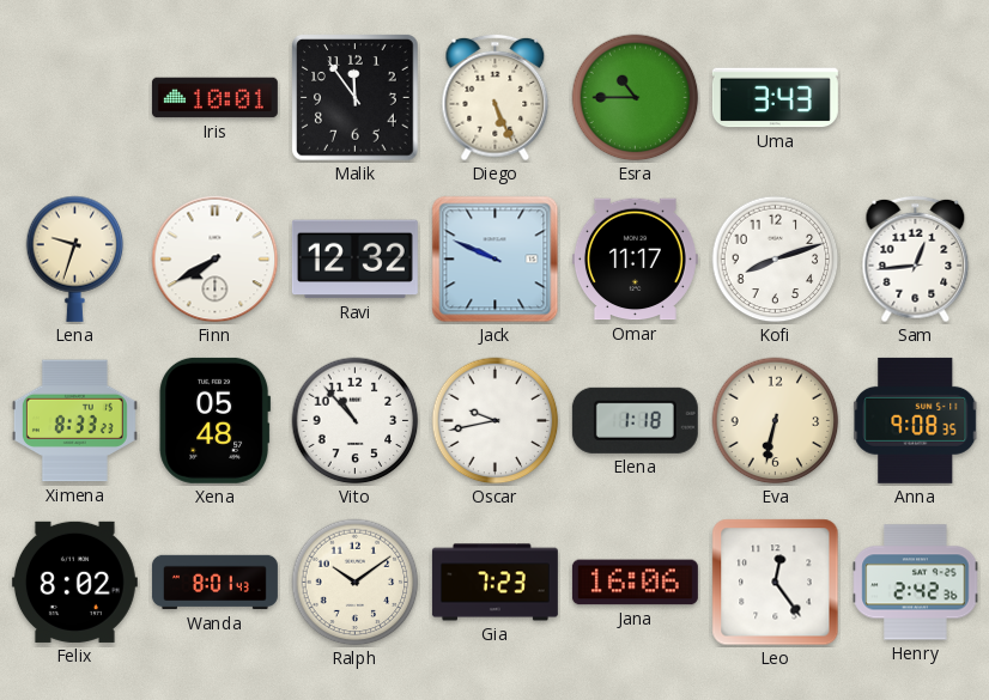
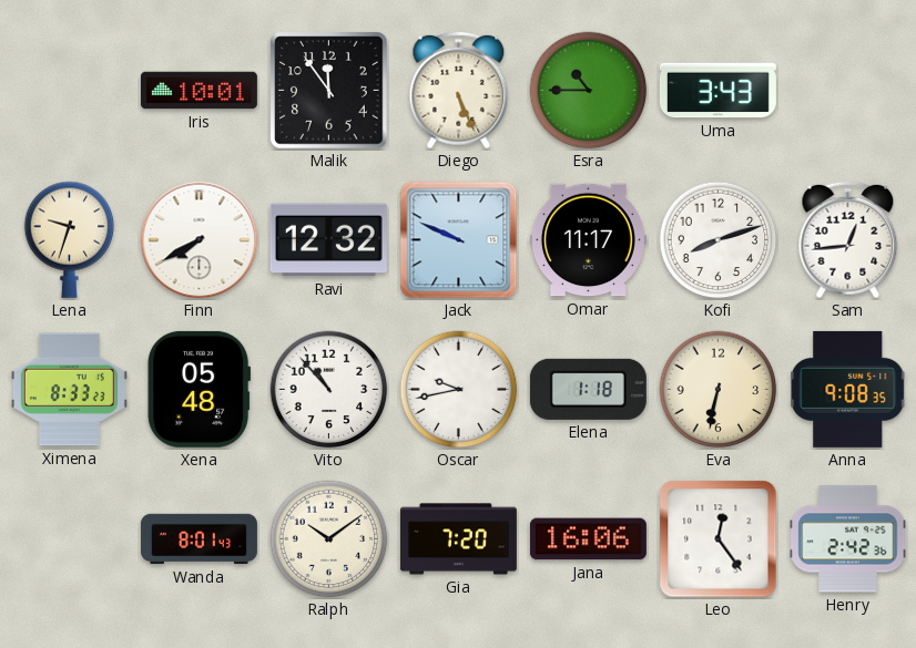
Felix: 8:02 -> none (74, 582)
Gia: 7:23 -> 7:20 (458, 539)
